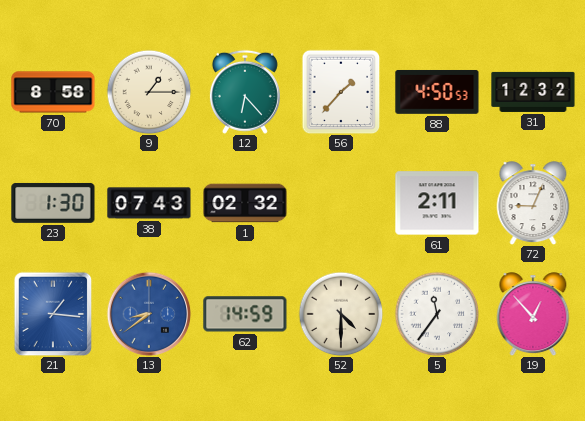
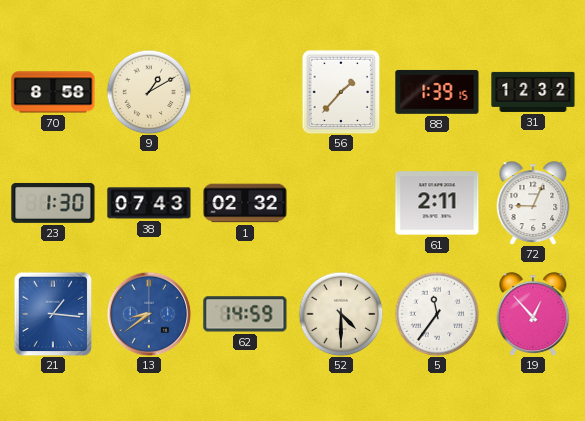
9: 1:15 -> 1:10 (149, 92)
12: 6:23 -> none (245, 92)
88: 4:50 -> 1:39 (437, 92)
